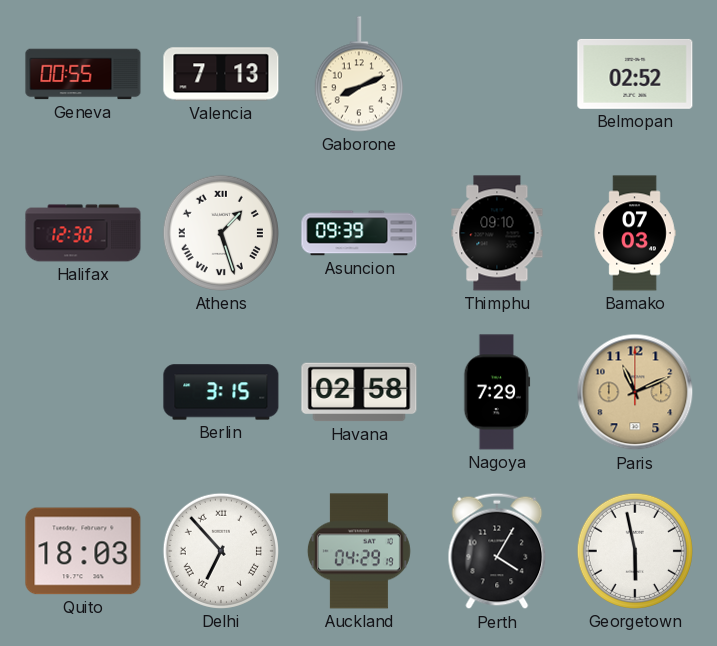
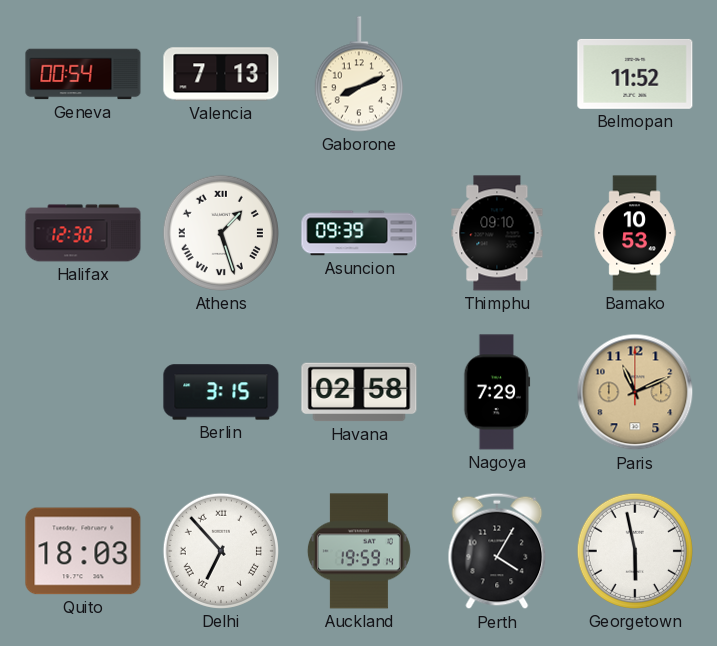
Geneva: 00:55 -> 00:54 (83, 74)
Belmopan: 02:52 -> 11:52 (635, 74)
Bamako: 07:03 -> 10:53 (635, 233)
Auckland: 04:29 -> 19:59 (359, 551)
